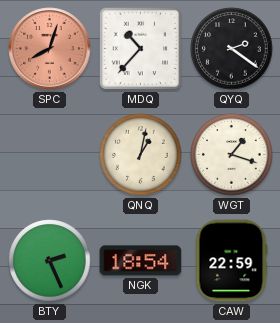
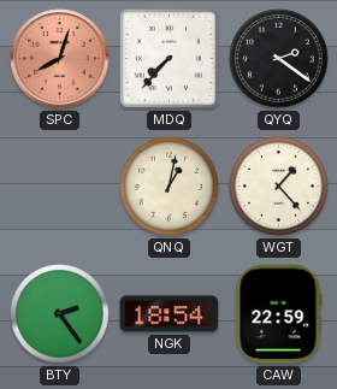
MDQ: 10:37 -> 7:37 (170, 59)
WGT: 1:18 -> 1:23 (279, 187)
BTY: 2:26 -> 2:24 (60, 314)
